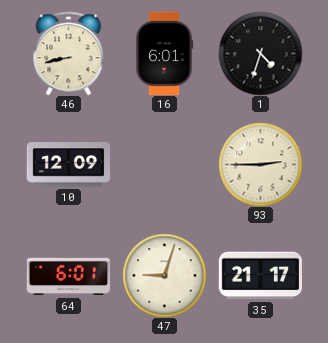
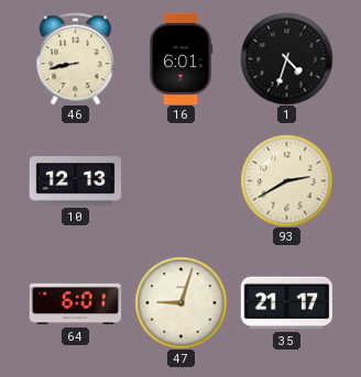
10: 12:09 -> 12:13 (75, 181)
93: 2:45 -> 2:40 (286, 180)
